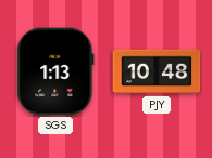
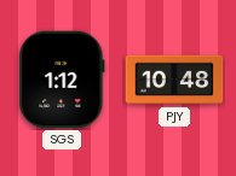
SGS: 1:13 -> 1:12 (62, 80)
